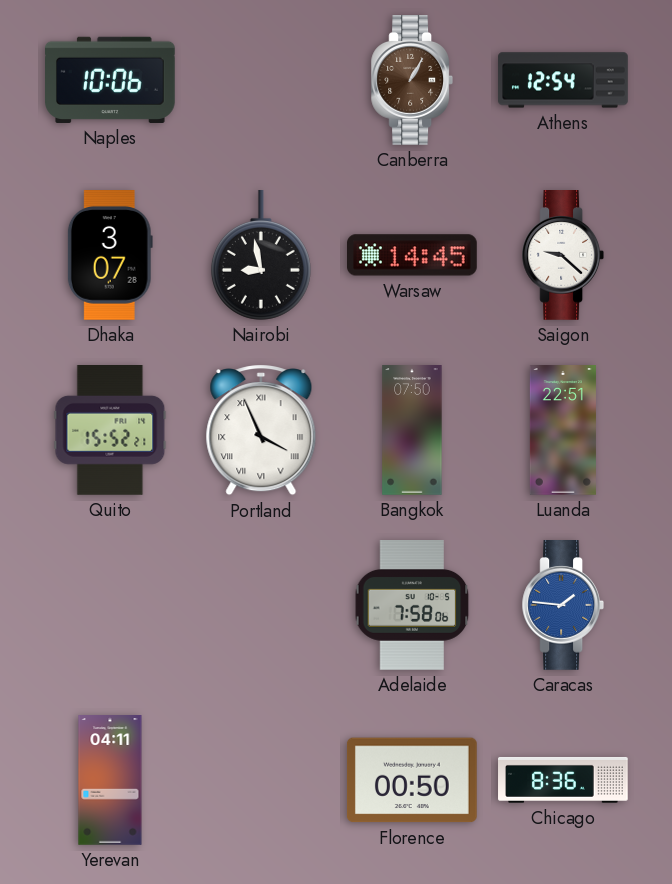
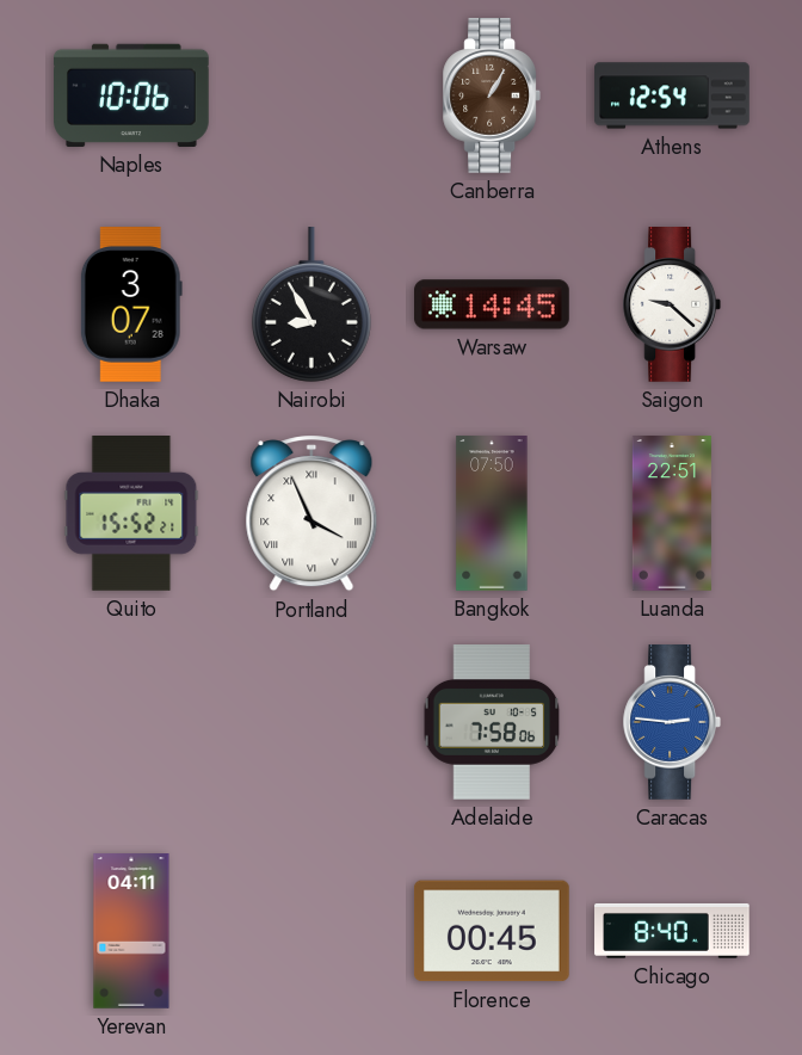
Nairobi: 8:58 -> 8:55 (311, 306)
Caracas: 1:46 -> 2:46 (671, 723)
Florence: 00:50 -> 00:45 (492, 931)
Chicago: 8:36 -> 8:40 (672, 931)
